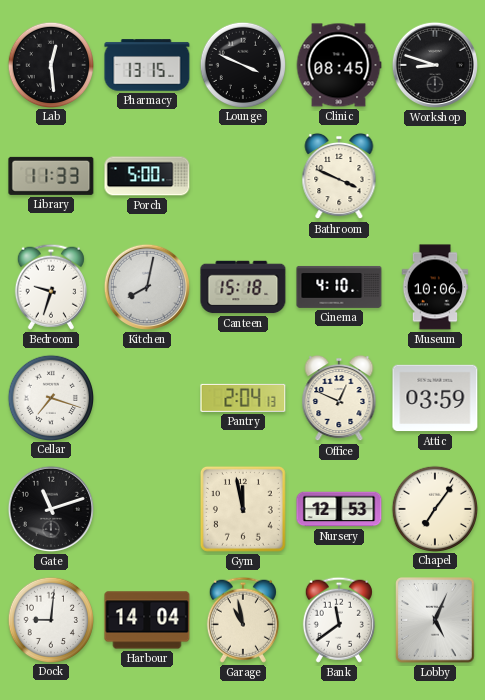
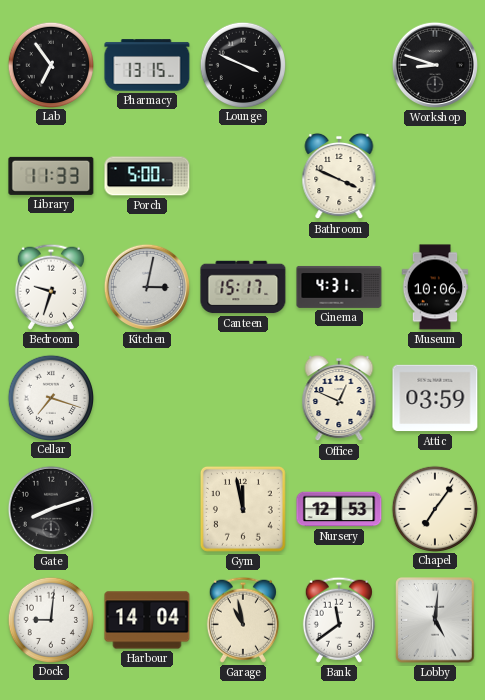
Lab: 12:29 -> 6:54 (50, 64)
Clinic: 08:45 -> none (339, 65)
Kitchen: 8:02 -> 3:02 (147, 287)
Canteen: 15:18 -> 15:17 (243, 287)
Cinema: 4:10 -> 4:31 (339, 287)
Pantry: 2:04 -> none (243, 398)
Gate: 11:12 -> 8:12 (51, 509)
Lobby: 5:04 -> 5:01 (435, 620)
